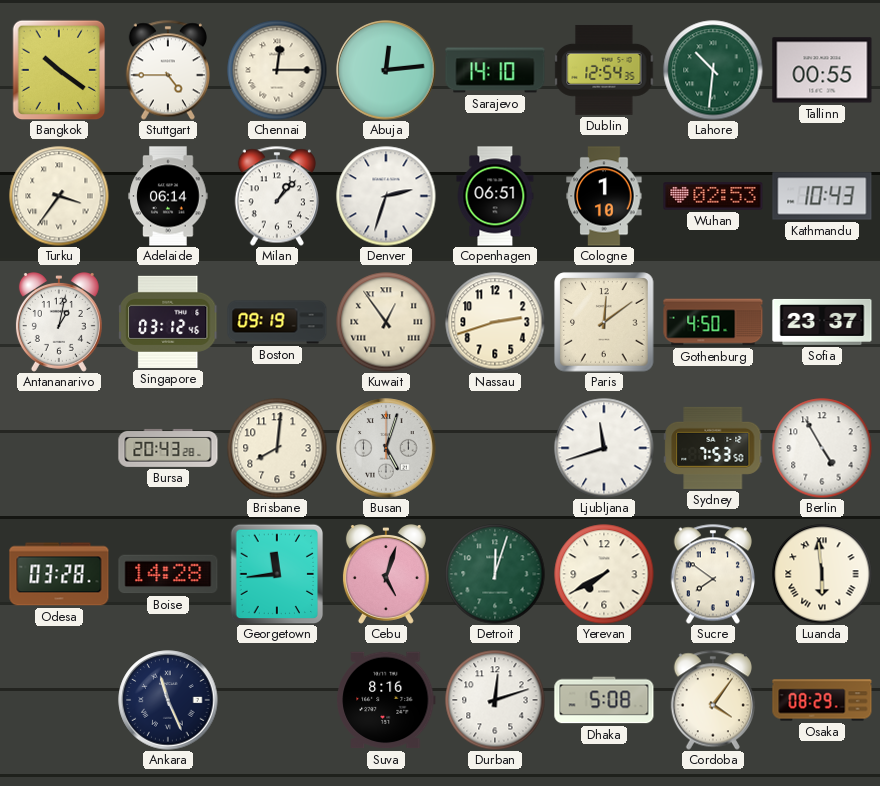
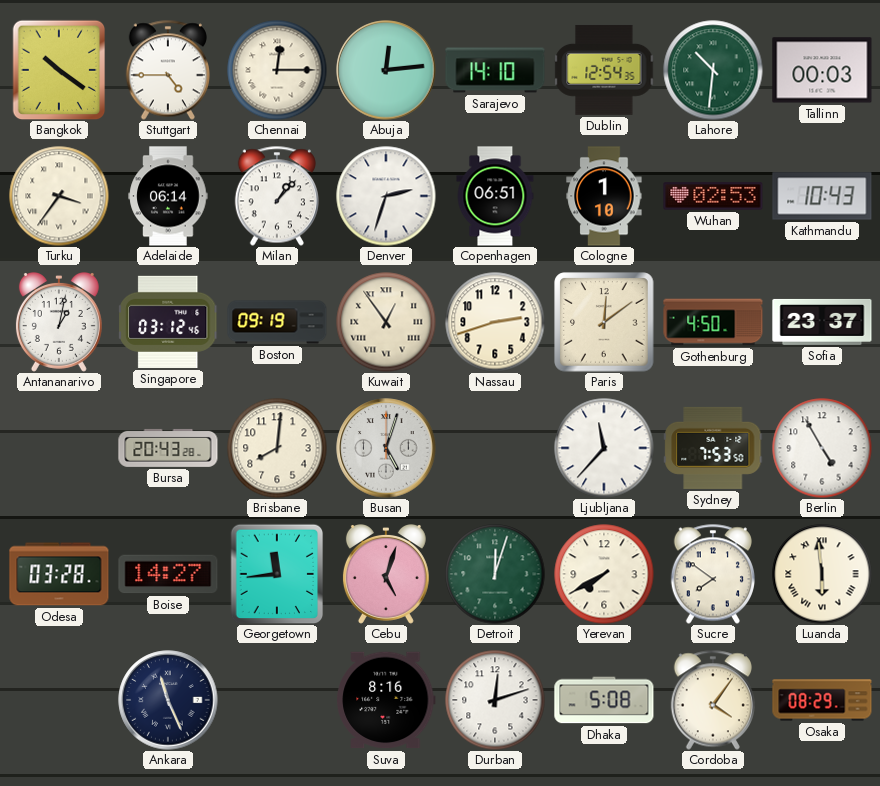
Tallinn: 00:55 -> 00:03 (822, 70)
Ljubljana: 11:42 -> 11:37 (604, 448)
Boise: 14:28 -> 14:27 (168, 574)
